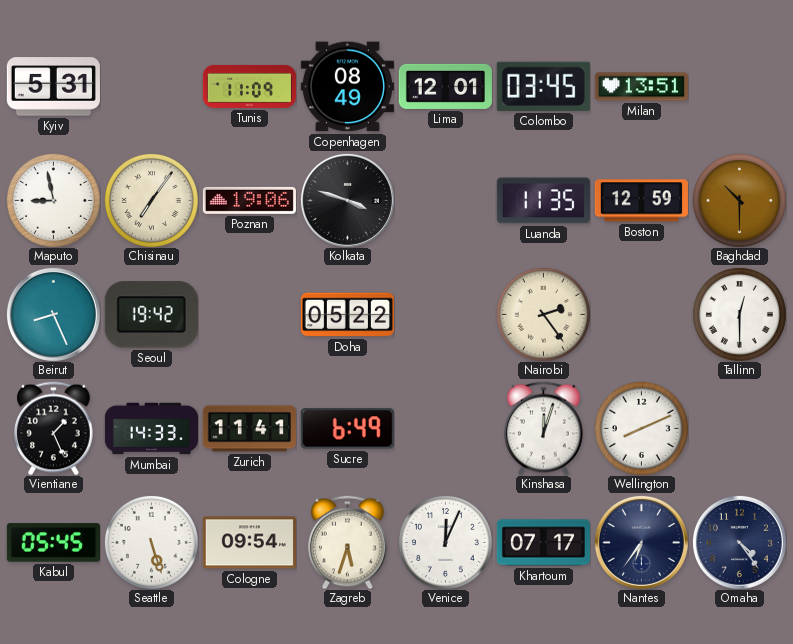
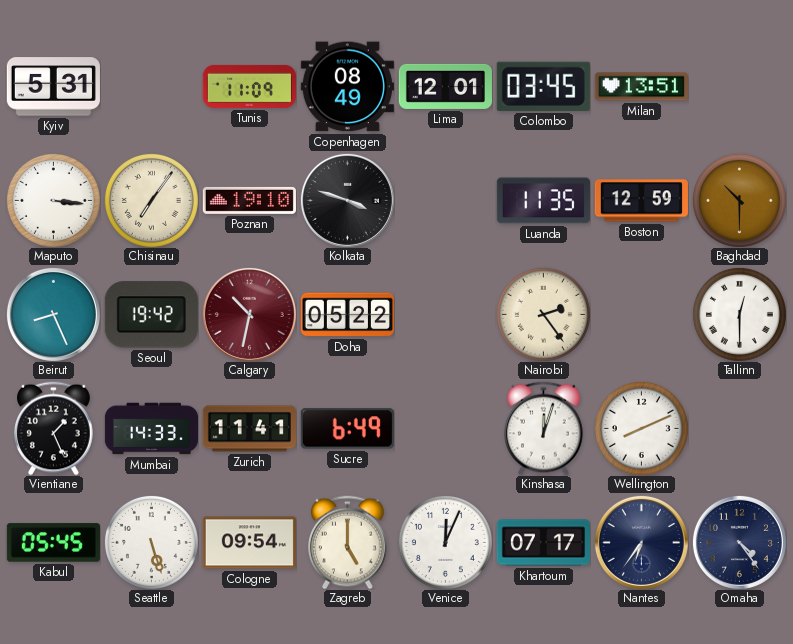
Maputo: 8:58 -> 3:16 (53, 200)
Poznan: 19:06 -> 19:10 (249, 200)
Calgary: none -> 10:32 (249, 314)
Zagreb: 5:33 -> 5:00 (348, 542)
